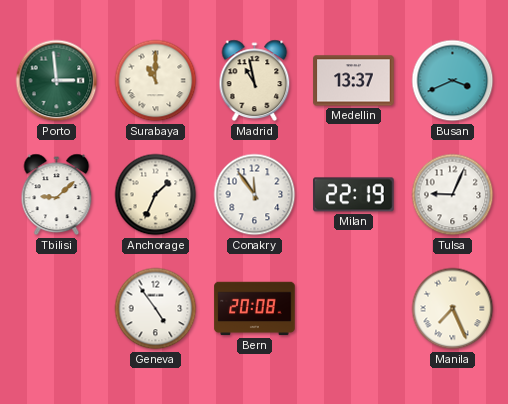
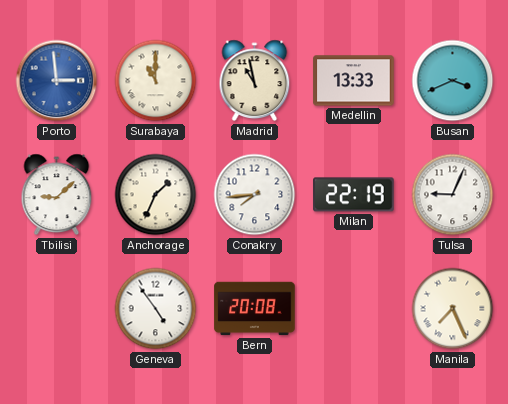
Porto dial: green -> blue (57, 81)
Medellin: 13:37 -> 13:33 (354, 81)
Conakry: 11:54 -> 7:44 (255, 195)
